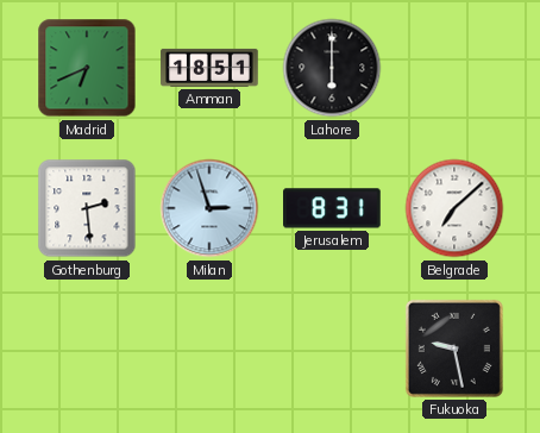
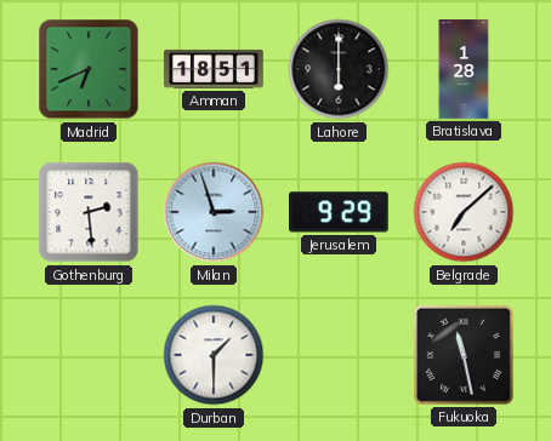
Bratislava: none -> 1:28 (464, 69)
Jerusalem: 8:31 -> 9:29 (340, 212)
Durban: none -> 1:30 (214, 355)
Fukuoka: 9:28 -> 11:28 (464, 355)
